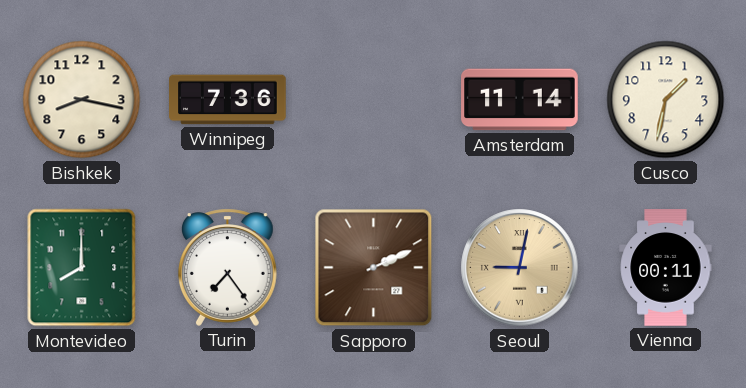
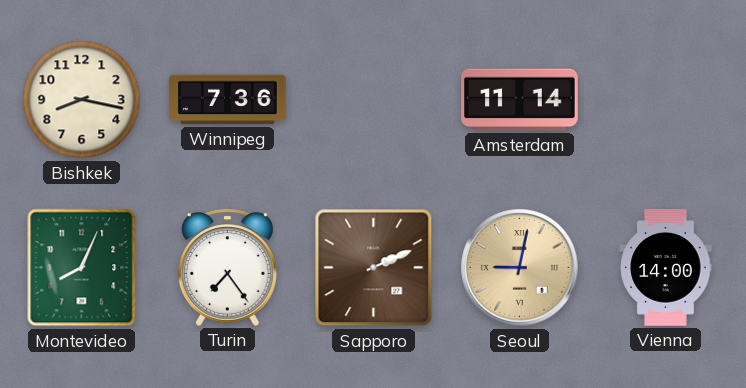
Cusco: 1:32 -> none (666, 100)
Montevideo: 8:00 -> 8:04 (82, 268)
Vienna: 00:11 -> 14:00 (666, 268)
